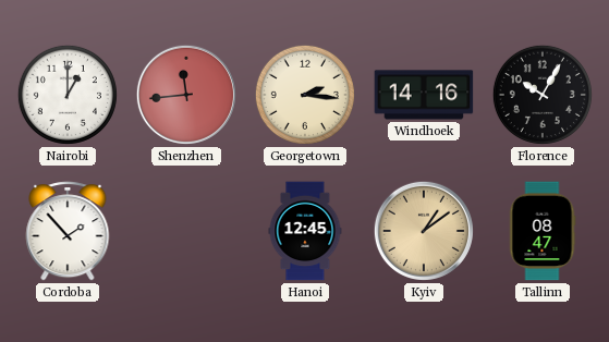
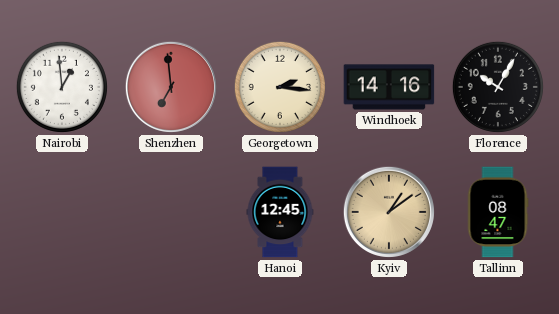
Nairobi: 1:00 -> 12:59 (62, 87)
Shenzhen: 11:44 -> 6:59 (171, 87)
Cordoba: 1:53 -> none (68, 231)
